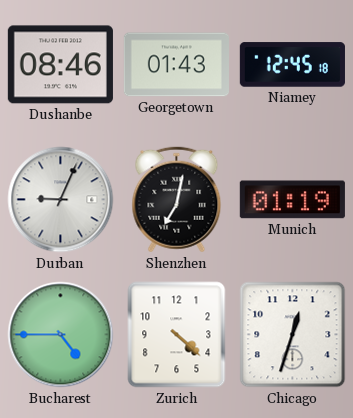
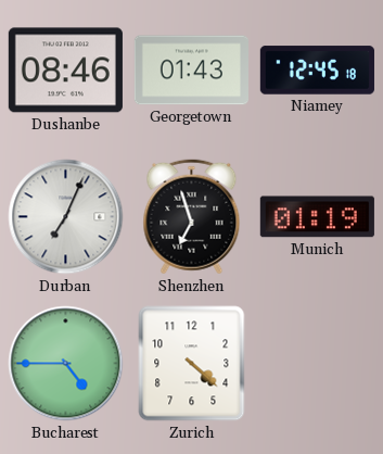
Durban: 9:04 -> 7:04 (66, 217)
Shenzhen: 7:02 -> 6:57 (192, 217)
Chicago: 12:33 -> none (293, 335)
